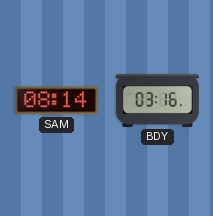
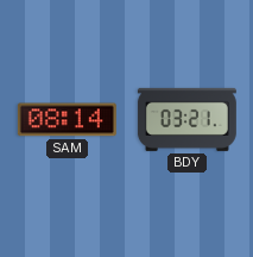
BDY: 03:16 -> 03:21 (186, 119)
